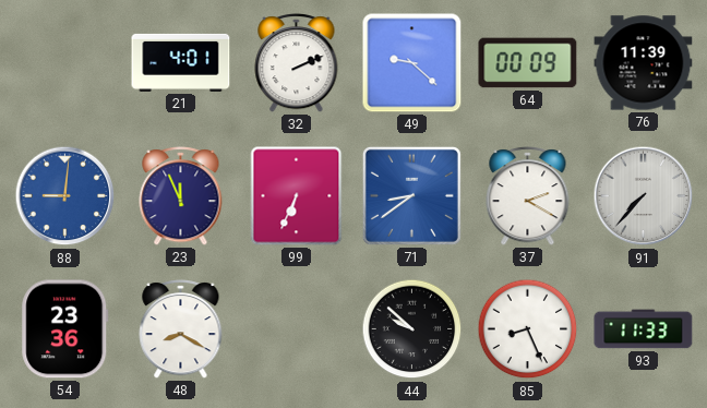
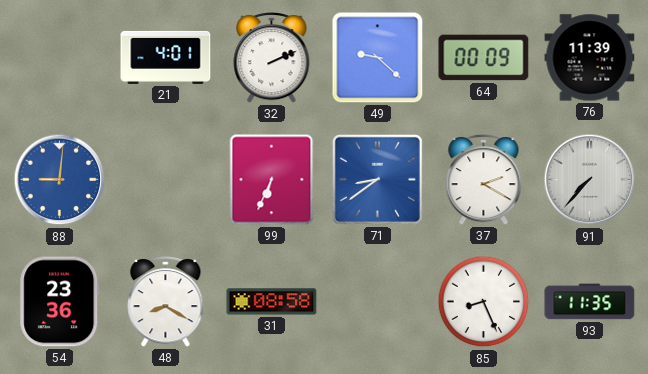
23: 11:56 -> none (181, 196)
31: none -> 08:58 (272, 302)
44: 9:52 -> none (412, 329)
93: 11:33 -> 11:35 (590, 302)
